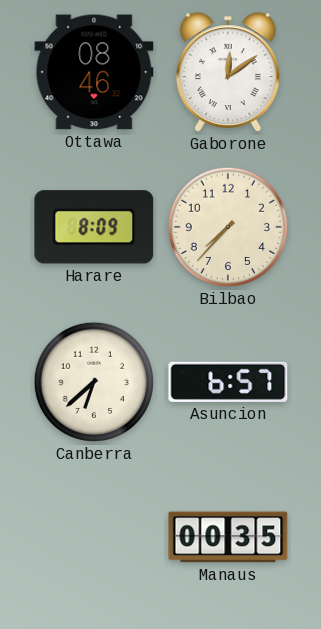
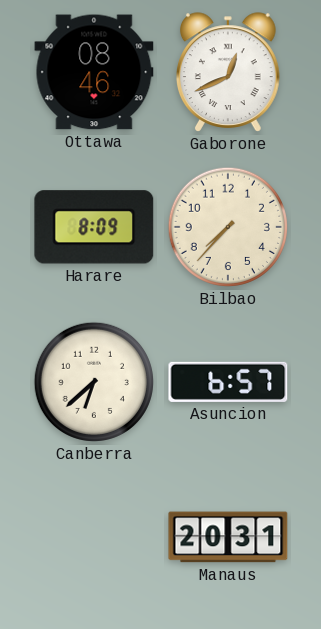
Gaborone: 12:09 -> 12:41 (228, 72)
Manaus: 00:35 -> 20:31 (228, 537)
